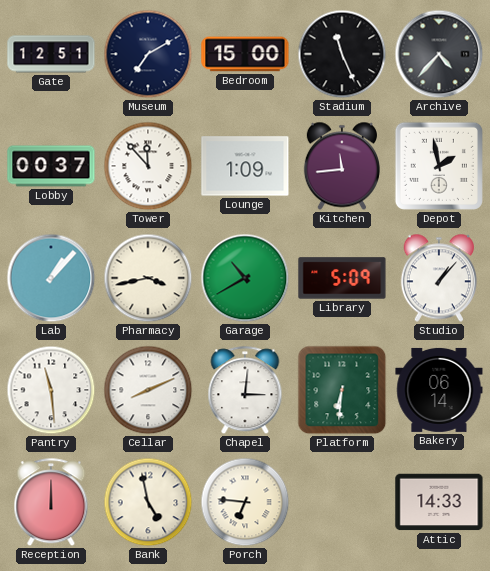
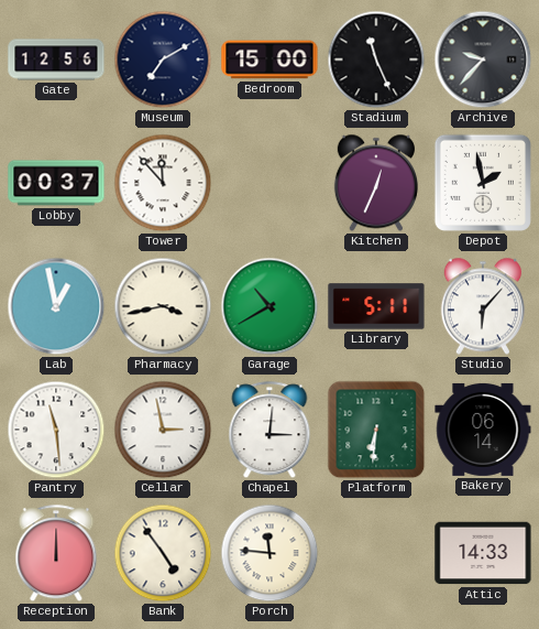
Gate: 12:51 -> 12:56 (56, 59)
Archive: 4:37 -> 9:37 (483, 59)
Lounge: 1:09 -> none (245, 166)
Kitchen: 11:44 -> 12:34 (376, 183)
Lab: 1:07 -> 12:58 (56, 306)
Library: 5:09 -> 5:11 (376, 306)
Studio: 1:07 -> 6:07 (483, 306)
Cellar: 8:11 -> 2:58 (163, 430)
Bank: 4:58 -> 4:54 (163, 553)
Porch: 6:46 -> 11:46 (269, 553)
